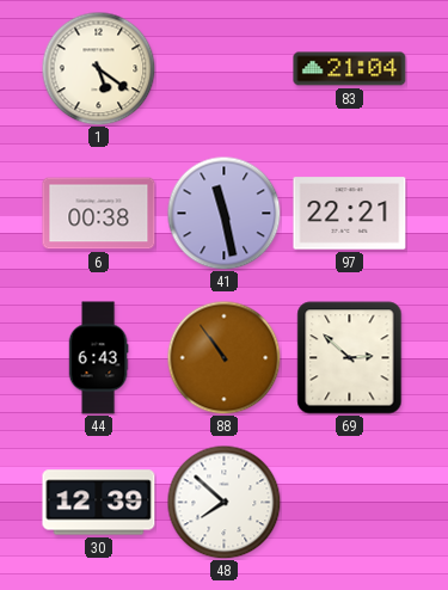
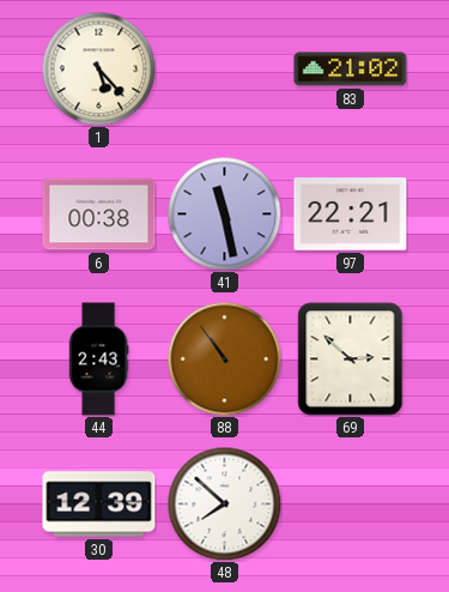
1: 5:21 -> 5:23 (98, 68)
83: 21:04 -> 21:02 (351, 70)
44: 6:43 -> 2:43 (98, 360)
